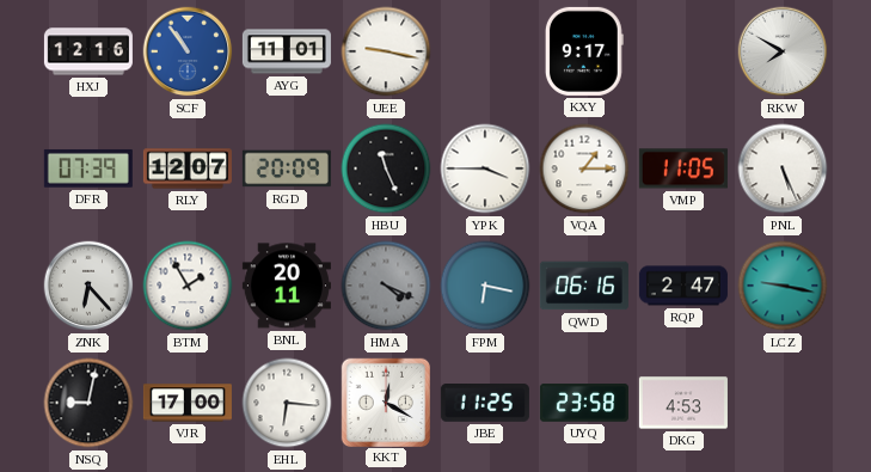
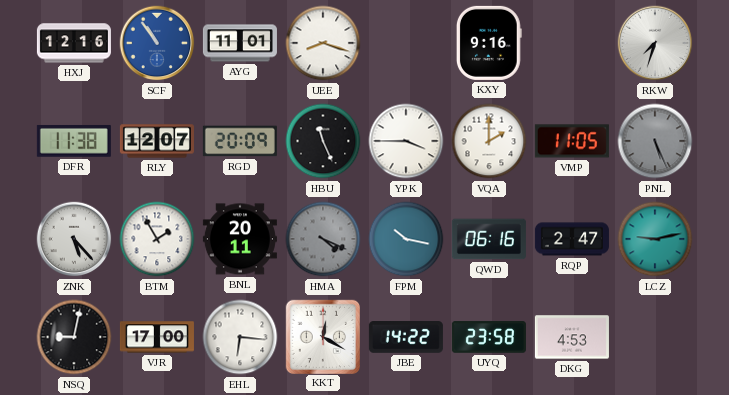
UEE: 9:17 -> 8:18 (323, 43)
KXY: 9:17 -> 9:16 (489, 43)
RKW: 7:50 -> 7:33 (655, 43)
DFR: 07:39 -> 11:38 (74, 141)
VQA: 1:15 -> 2:00 (489, 141)
PNL dial: white -> grey (655, 141)
ZNK: 6:23 -> 5:23 (74, 239)
FPM: 6:17 -> 10:17 (406, 239)
LCZ: 9:17 -> 9:13 (655, 239)
JBE: 11:25 -> 14:22 (406, 338)
